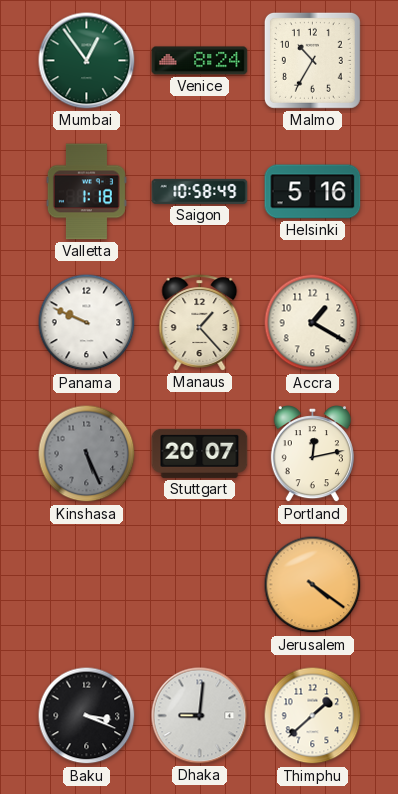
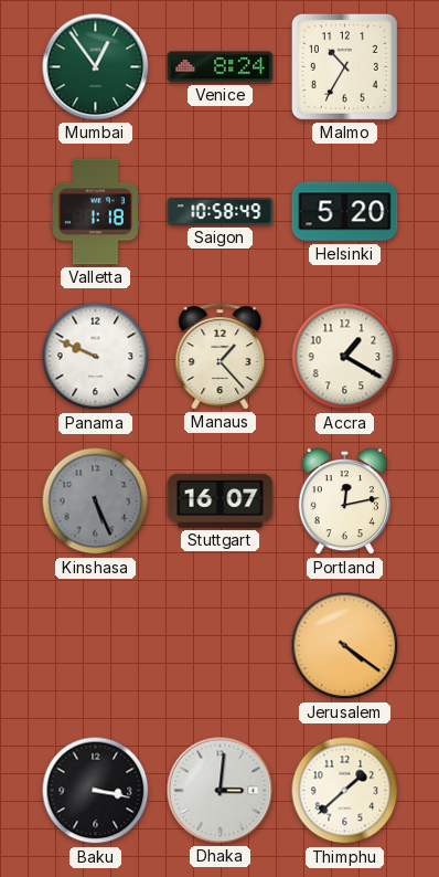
Helsinki: 5:16 -> 5:20 (345, 212)
Stuttgart: 20:07 -> 16:07 (221, 500)
Baku: 3:19 -> 3:17 (96, 791)
Dhaka: 9:01 -> 3:01 (221, 791)
